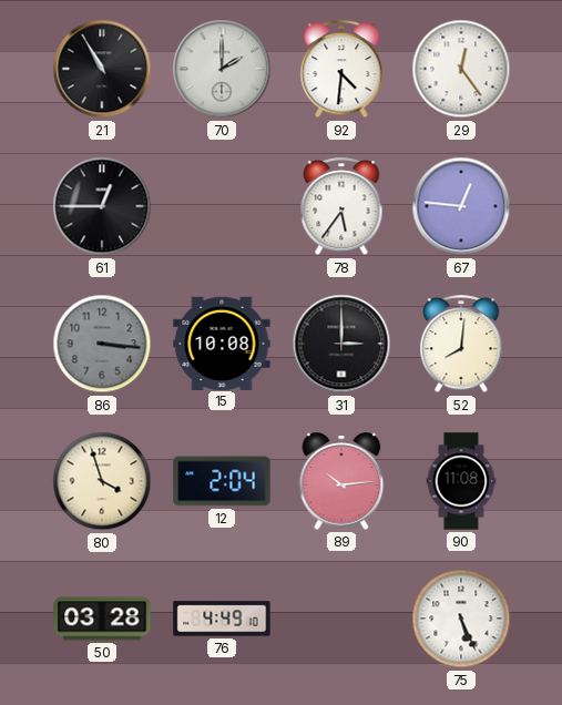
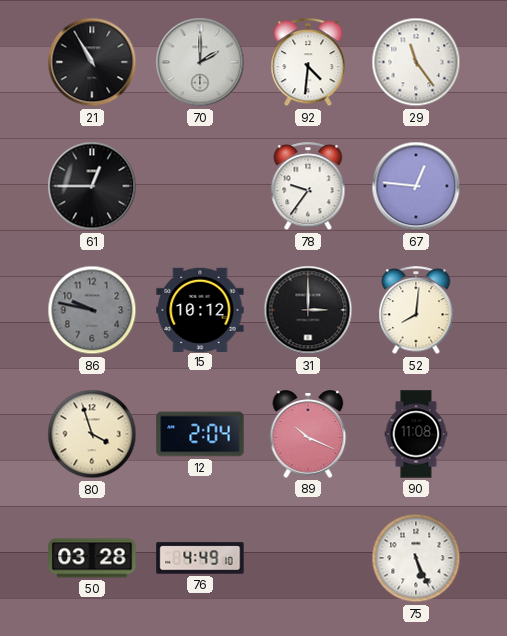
29: 12:24 -> 11:24 (416, 62)
78: 5:36 -> 9:36 (308, 187)
86: 3:16 -> 9:47 (92, 310)
15: 10:08 -> 10:12 (200, 309)
89: 10:14 -> 10:19 (308, 434)
